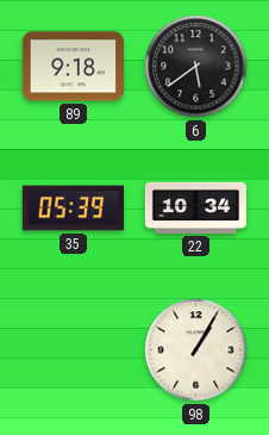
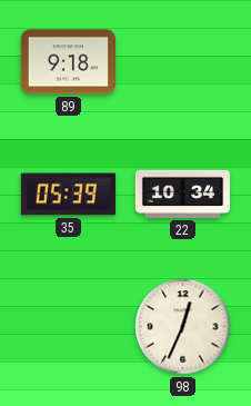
6: 5:39 -> none (196, 67)
98: 1:05 -> 12:34 (183, 327)
